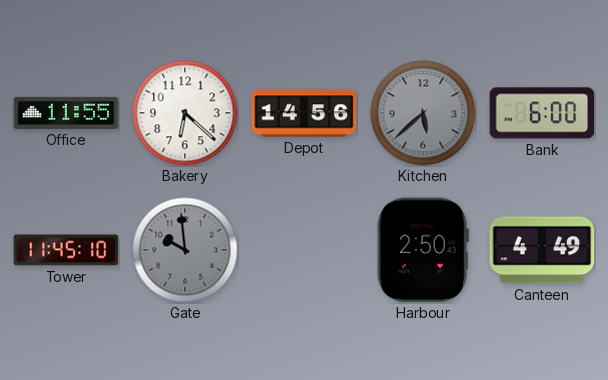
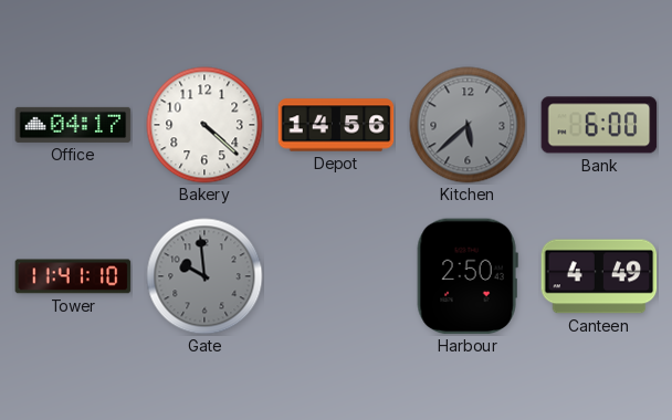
Office: 11:55 -> 04:17 (73, 125)
Bakery: 6:22 -> 4:22 (204, 125)
Tower: 11:45 -> 11:41 (73, 276)
